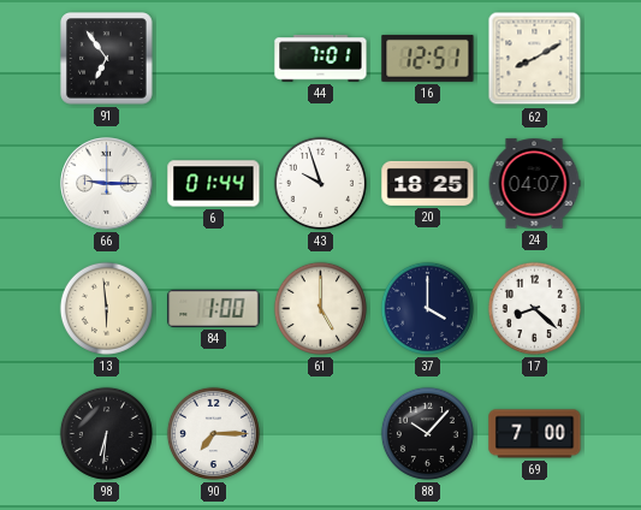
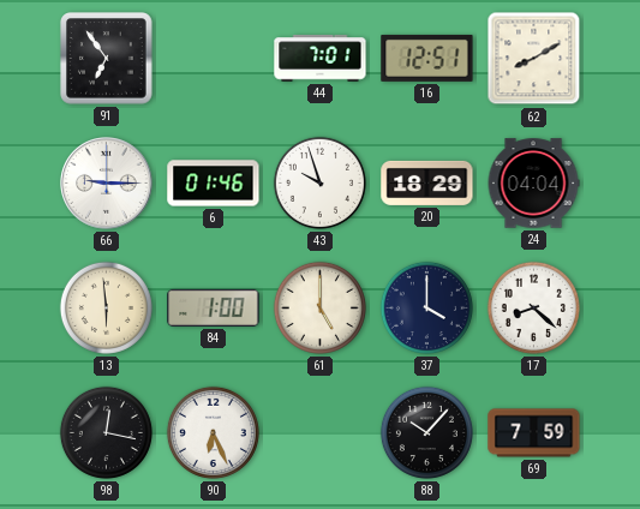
6: 01:44 -> 01:46 (214, 184)
20: 18:25 -> 18:29 (427, 182)
24: 04:07 -> 04:04 (533, 184)
98: 6:31 -> 12:17 (106, 432)
90: 7:15 -> 6:26 (213, 432)
69: 7:00 -> 7:59 (534, 433)
